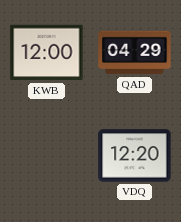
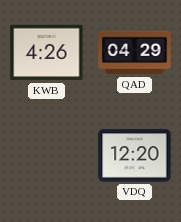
KWB: 12:00 -> 4:26 (47, 53)
